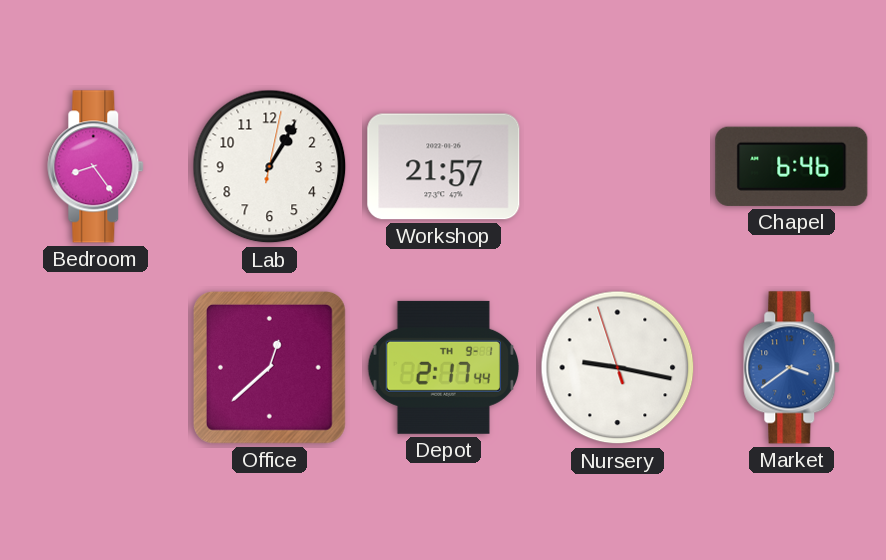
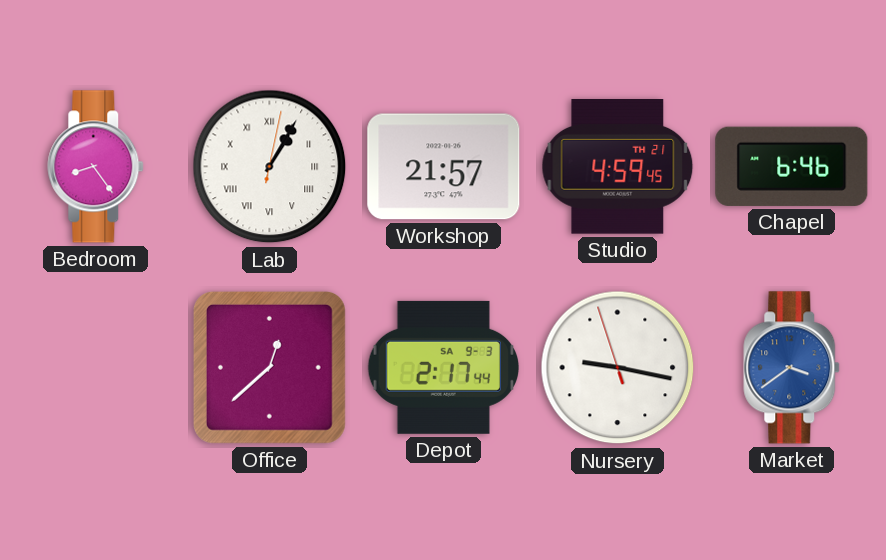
Lab numerals: Arabic -> Roman (270, 167)
Studio: none -> 4:59 (618, 167)
Depot date: TH 9-1 -> SA 9-3 (443, 367)
